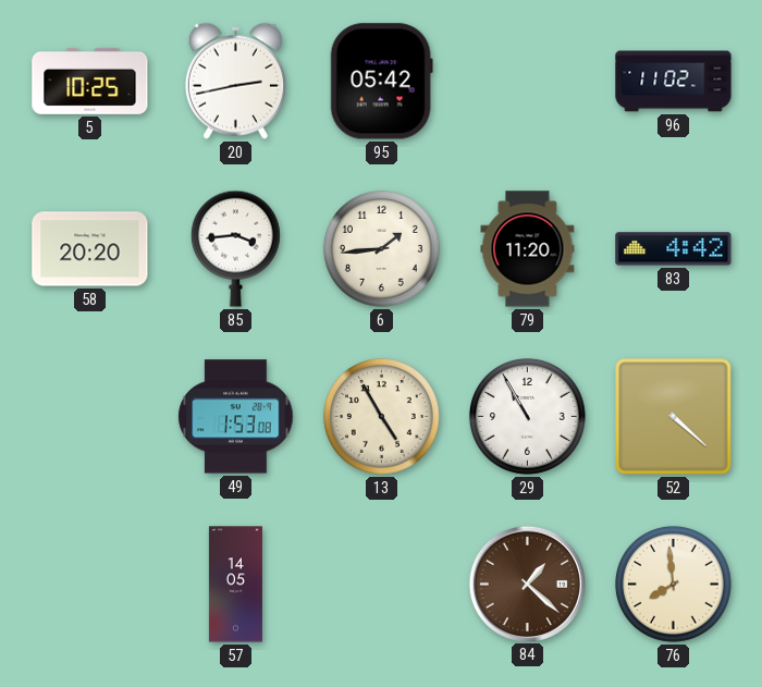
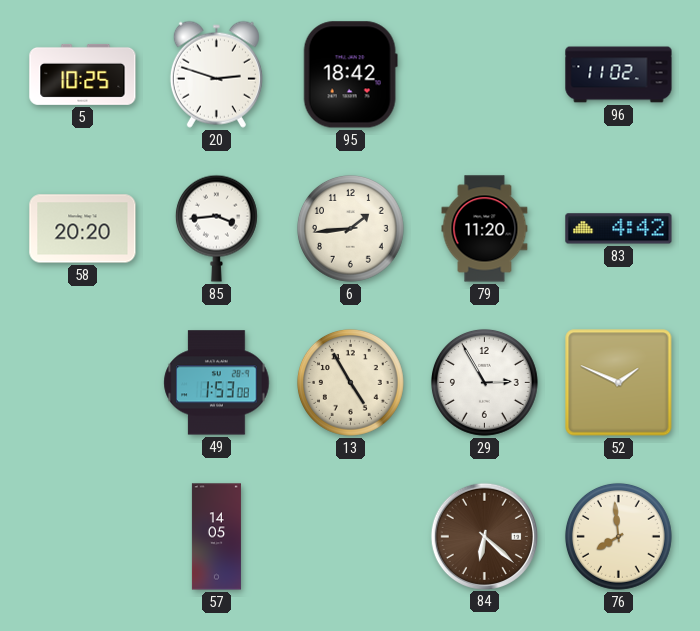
20: 2:43 -> 2:48 (216, 74)
95: 05:42 -> 18:42 (350, 75)
29: 10:55 -> 2:55 (484, 382)
52: 4:22 -> 1:49 (619, 383)
84: 1:22 -> 6:22 (484, 536)
